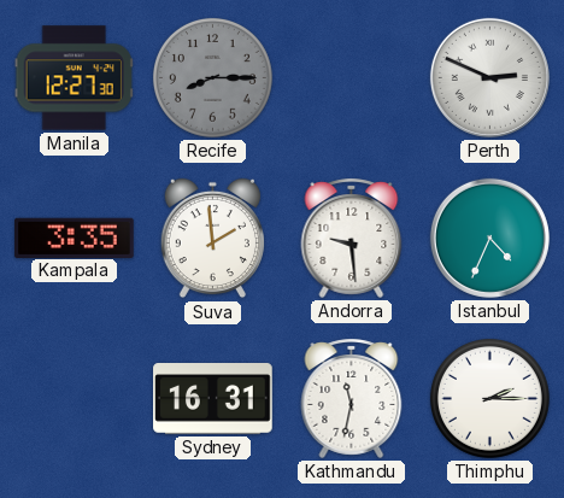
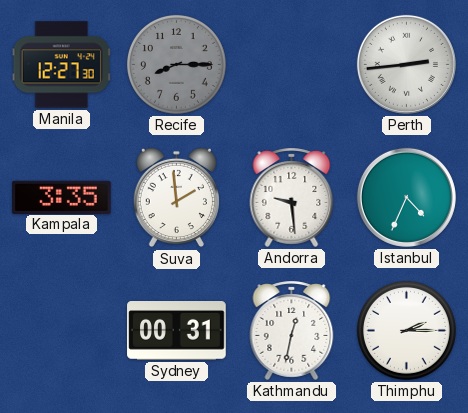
Perth: 2:49 -> 2:44 (406, 64)
Sydney: 16:31 -> 00:31 (177, 331)
Kathmandu: 11:32 -> 12:32 (292, 330)
